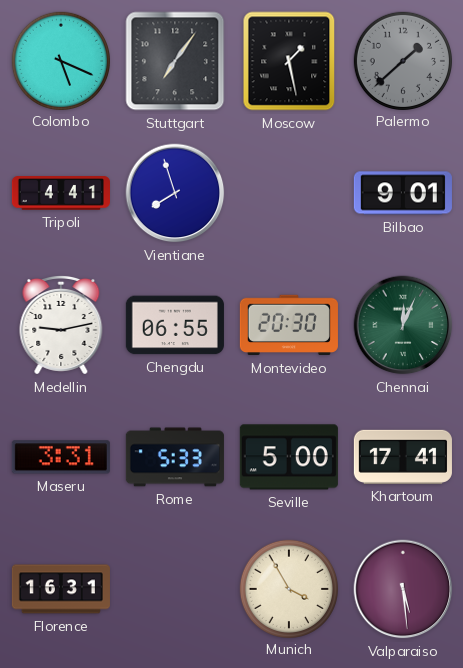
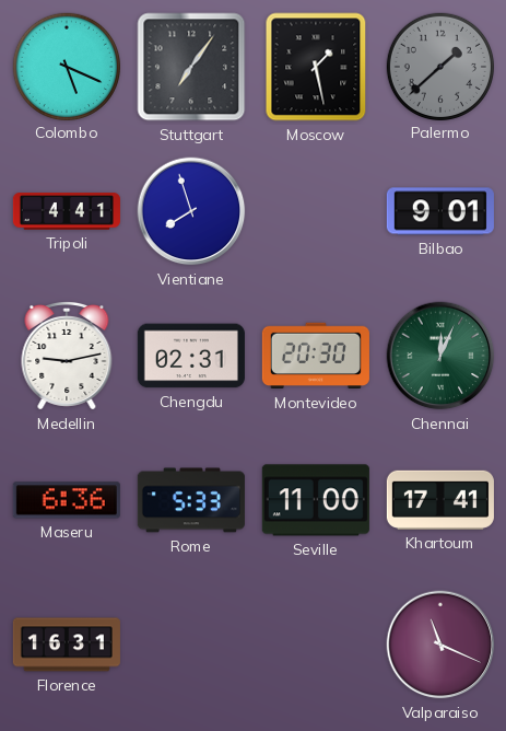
Chengdu: 06:55 -> 02:31 (191, 356)
Maseru: 3:31 -> 6:36 (67, 500)
Seville: 5:00 -> 11:00 (316, 500)
Munich: 3:55 -> none (288, 588)
Valparaiso: 5:29 -> 11:19 (440, 645)
